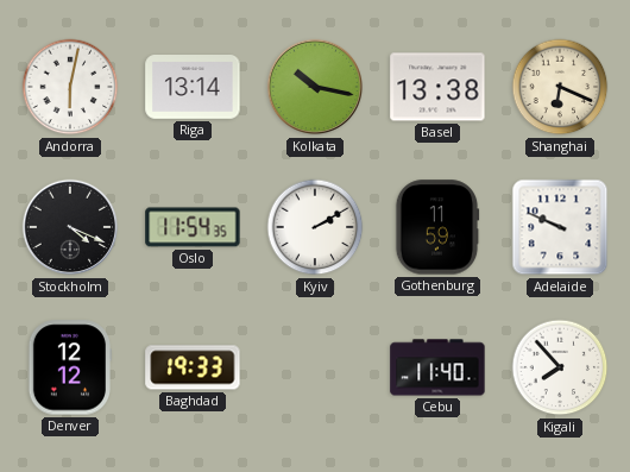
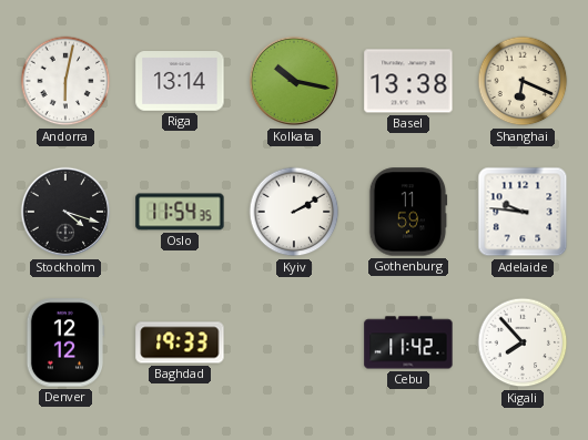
Stockholm: 4:19 -> 4:18 (65, 212)
Adelaide: 9:49 -> 9:46 (523, 212)
Cebu: 11:40 -> 11:42 (408, 342)
